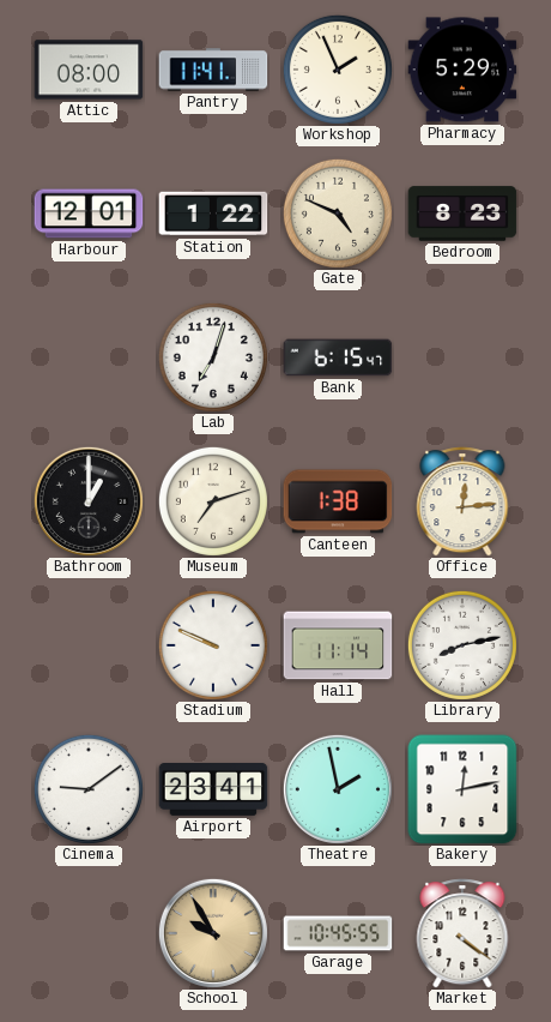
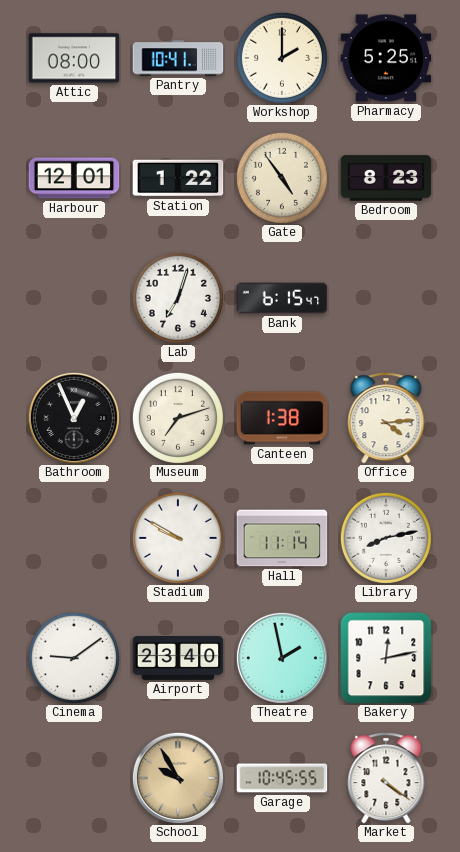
Pantry: 11:41 -> 10:41 (178, 58)
Workshop: 1:56 -> 2:00 (282, 58)
Pharmacy: 5:29 -> 5:25 (386, 58)
Gate: 4:49 -> 4:54 (282, 178)
Bathroom: 1:00 -> 12:56 (74, 418)
Office: 12:14 -> 4:14 (386, 418)
Stadium: 9:49 -> 9:50 (178, 538)
Airport: 23:41 -> 23:40 (178, 659)
